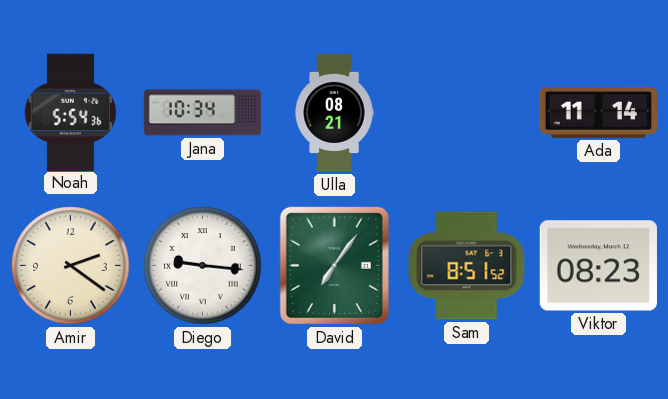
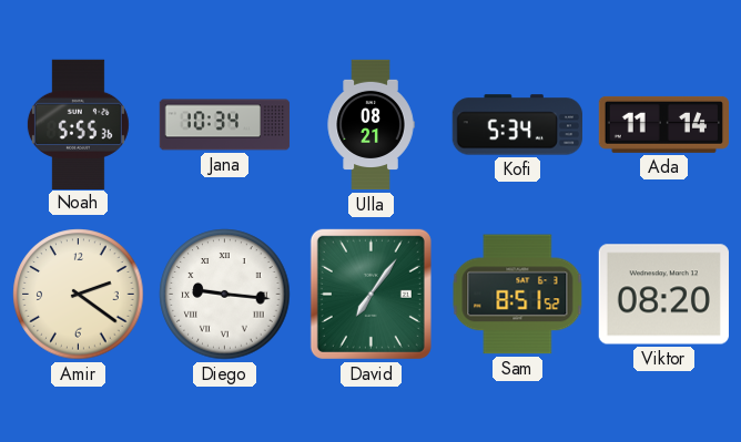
Noah: 5:54 -> 5:55 (78, 124)
Kofi: none -> 5:34 (517, 125)
Viktor: 08:23 -> 08:20 (663, 295)
